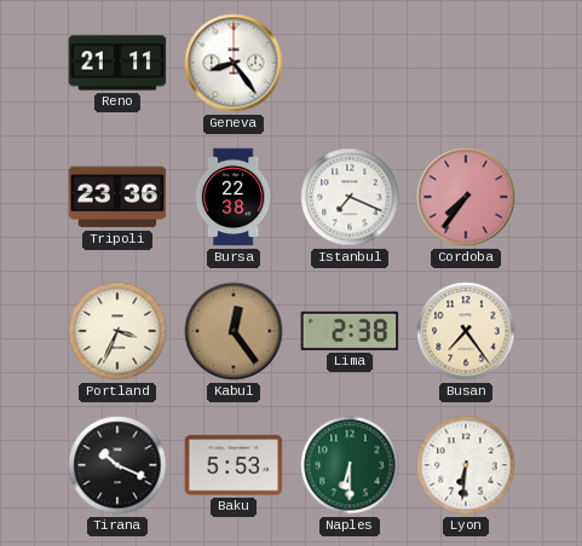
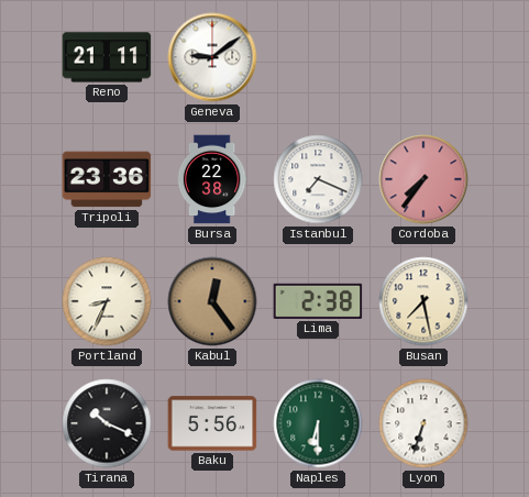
Geneva: 8:24 -> 9:09 (212, 57)
Portland: 3:34 -> 8:34 (107, 301)
Busan: 7:24 -> 7:28 (423, 301)
Baku: 5:53 -> 5:56 (212, 423)
Lyon: 6:31 -> 6:33 (423, 423)
